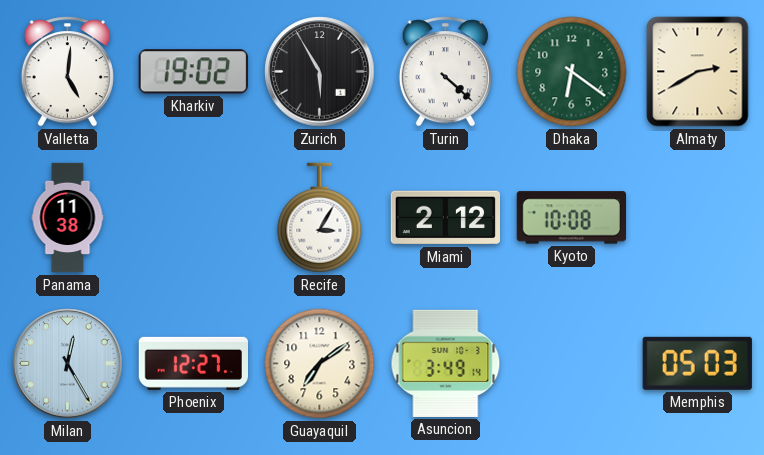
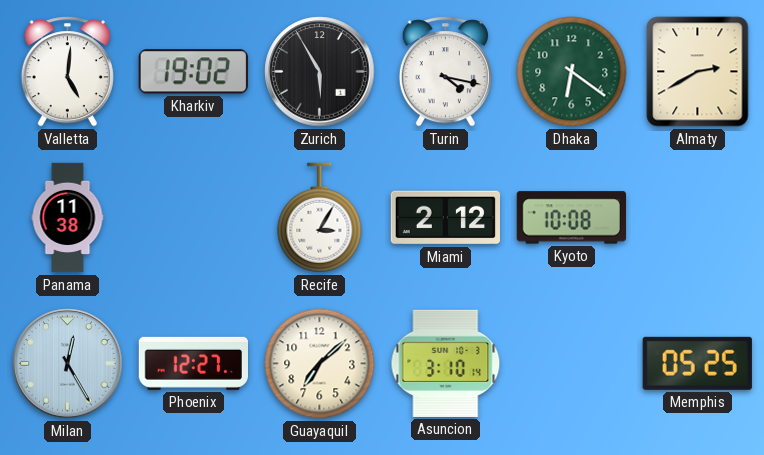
Turin: 4:22 -> 4:17 (445, 72)
Guayaquil: 7:09 -> 7:08 (320, 364)
Asuncion: 3:49 -> 3:10 (446, 363)
Memphis: 05:03 -> 05:25 (697, 363)
